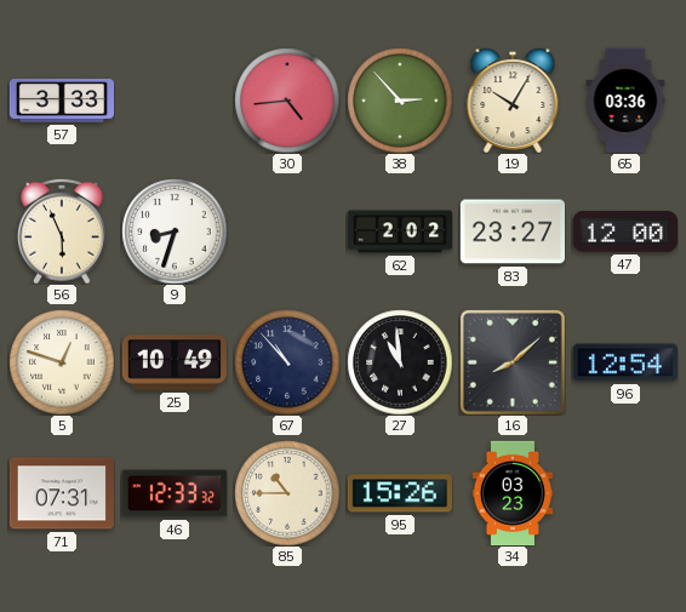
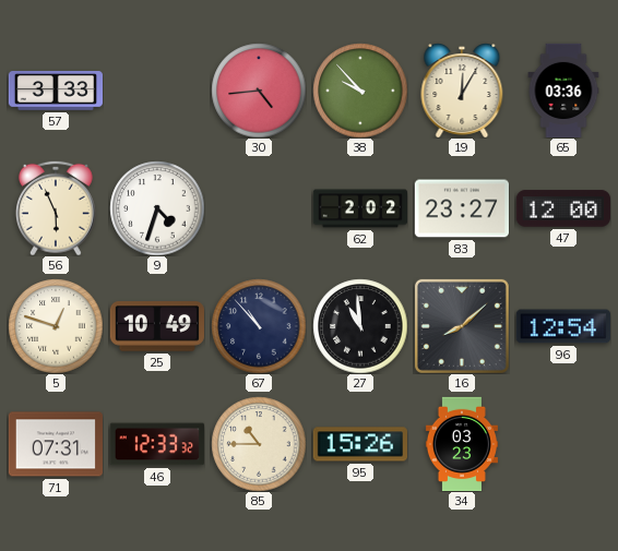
38: 2:53 -> 9:53 (360, 91)
19: 10:05 -> 12:05 (462, 91)
9: 8:33 -> 4:33 (157, 208)
